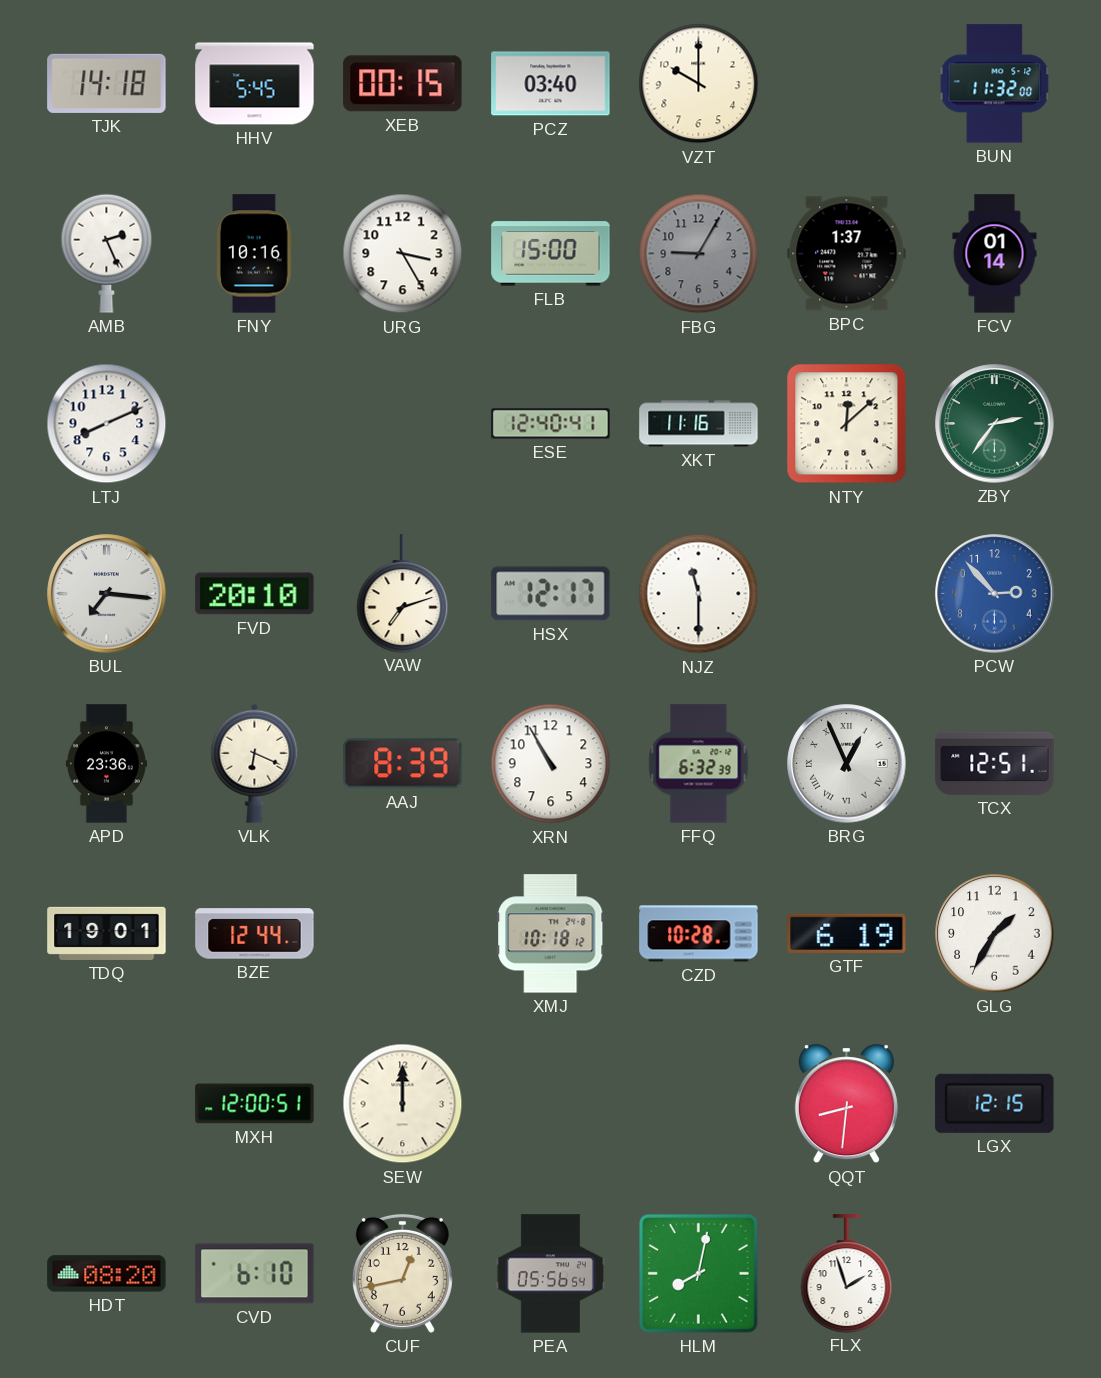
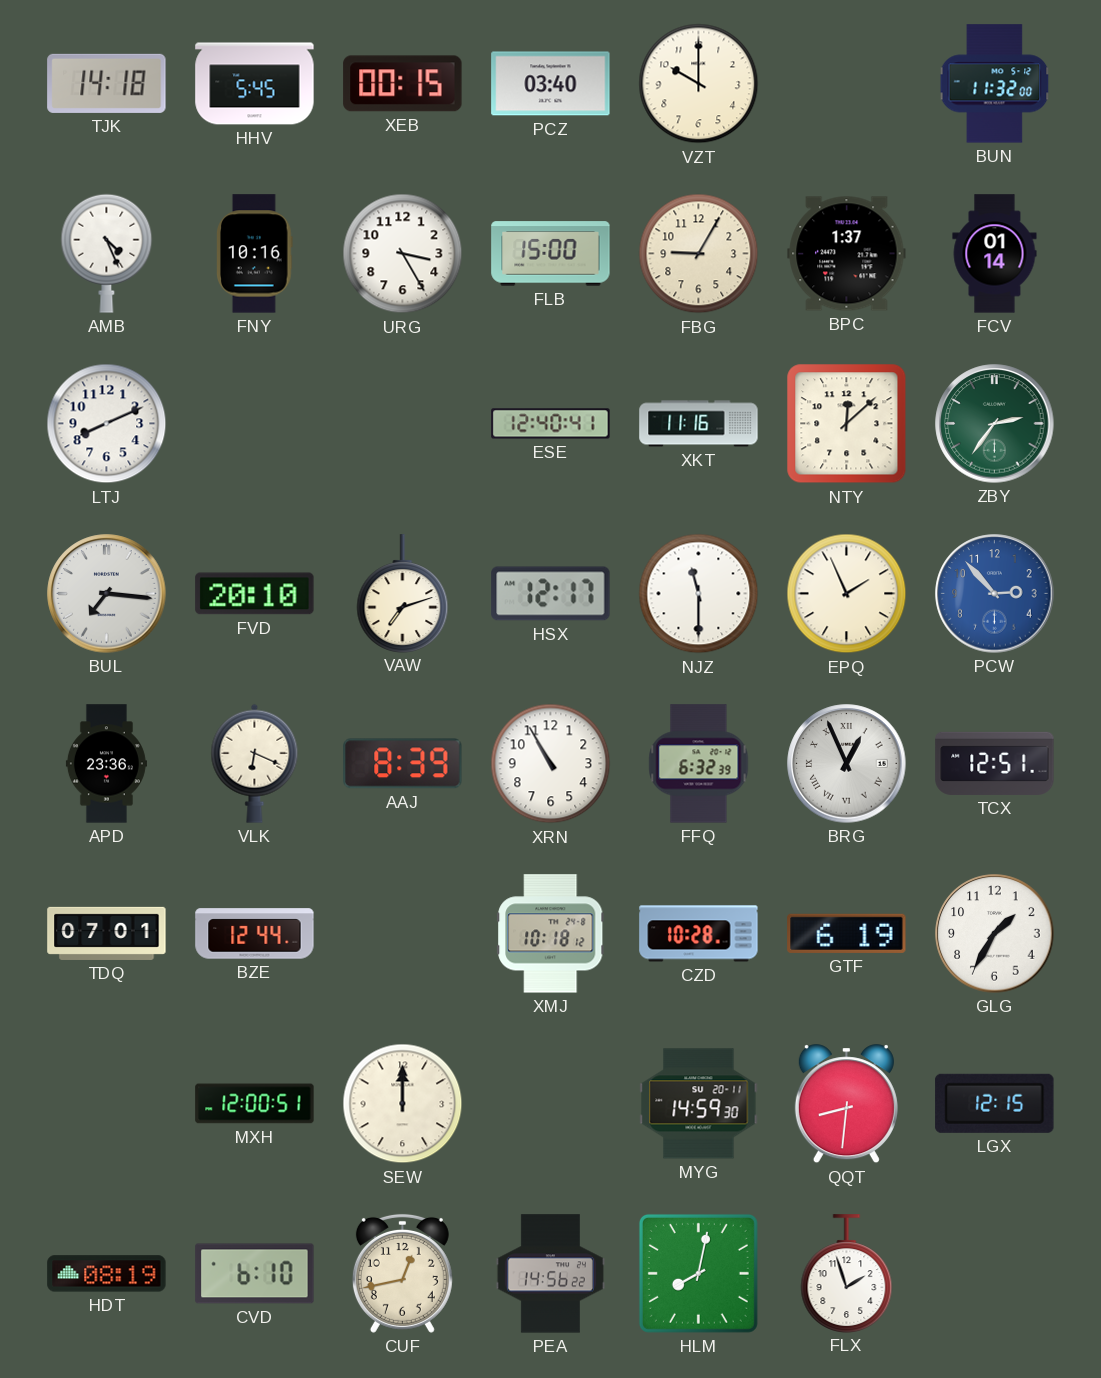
AMB: 2:26 -> 4:26 (107, 253)
FBG dial: grey -> cream (699, 254)
EPQ: none -> 1:56 (847, 594)
TDQ: 19:01 -> 07:01 (107, 933)
MYG: none -> 14:59 (699, 1104)
HDT: 08:20 -> 08:19 (107, 1274)
PEA: 05:56 -> 14:56 (550, 1274)
